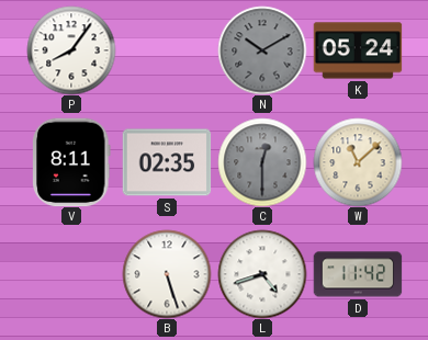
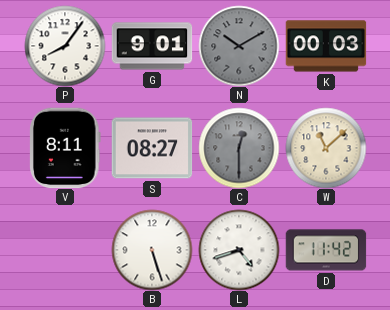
G: none -> 9:01 (152, 46)
K: 05:24 -> 00:03 (326, 46)
S: 02:35 -> 08:27 (152, 148)
